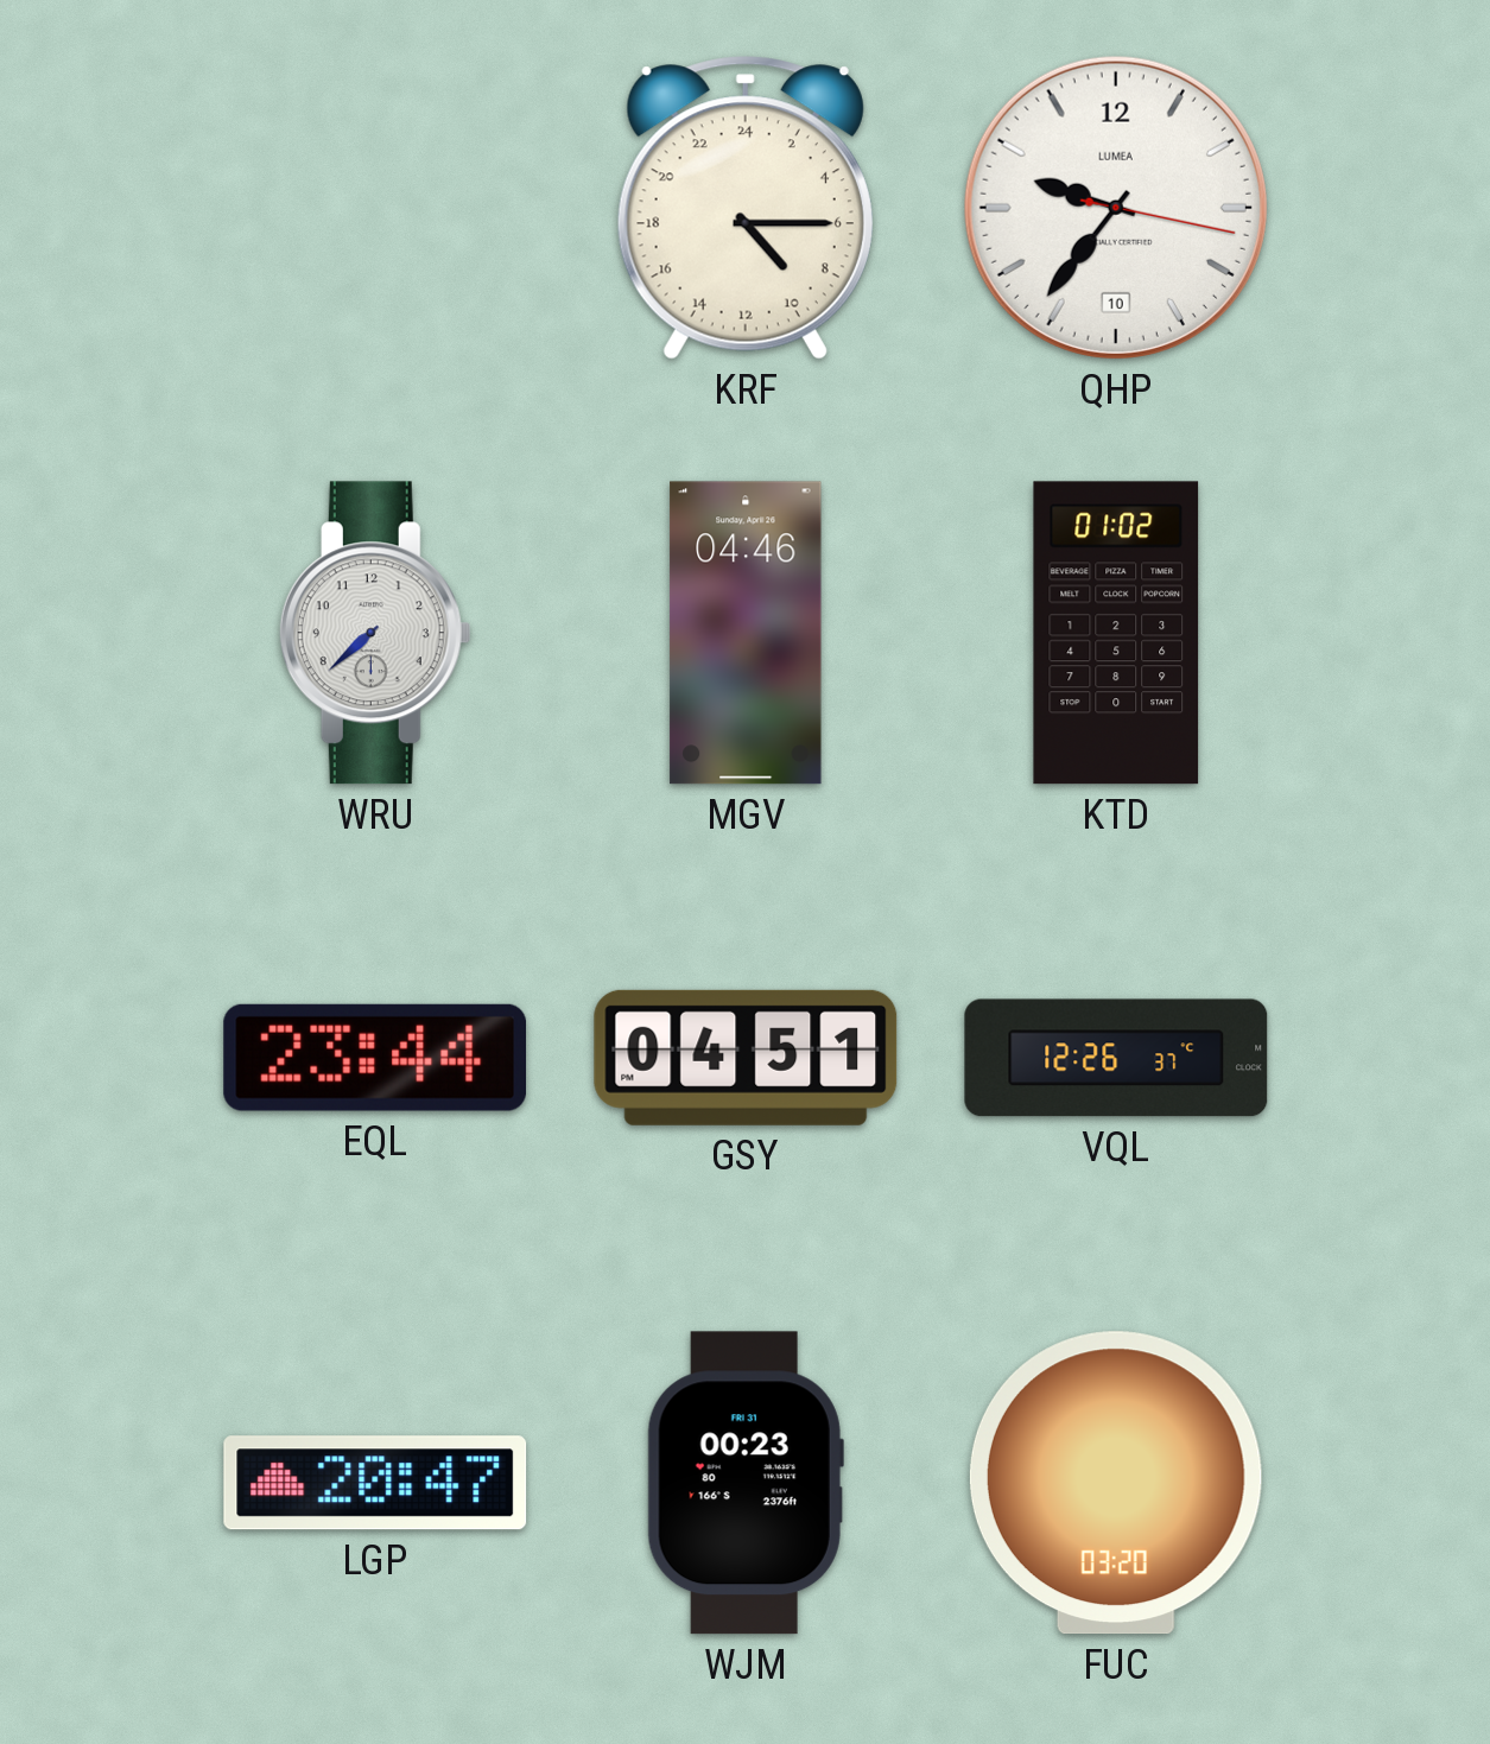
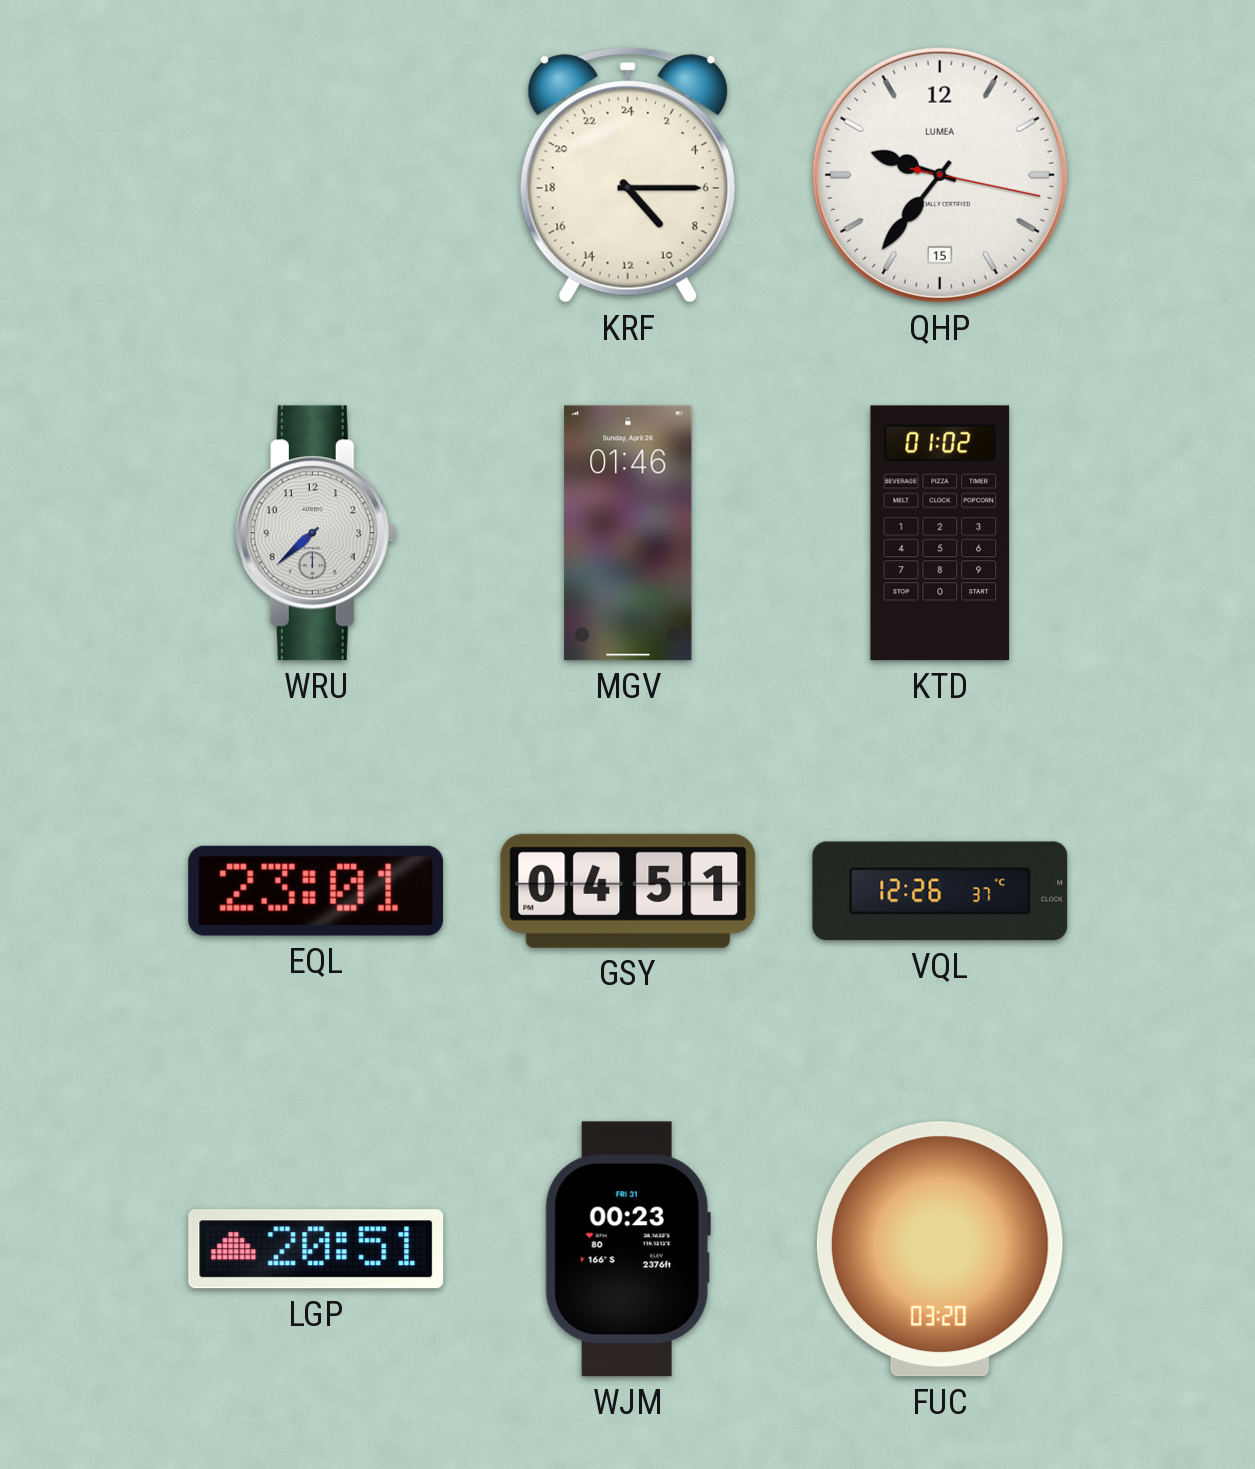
QHP date: 10 -> 15 (940, 175)
MGV: 04:46 -> 01:46 (628, 533)
EQL: 23:44 -> 23:01 (316, 891)
LGP: 20:47 -> 20:51 (316, 1249)
